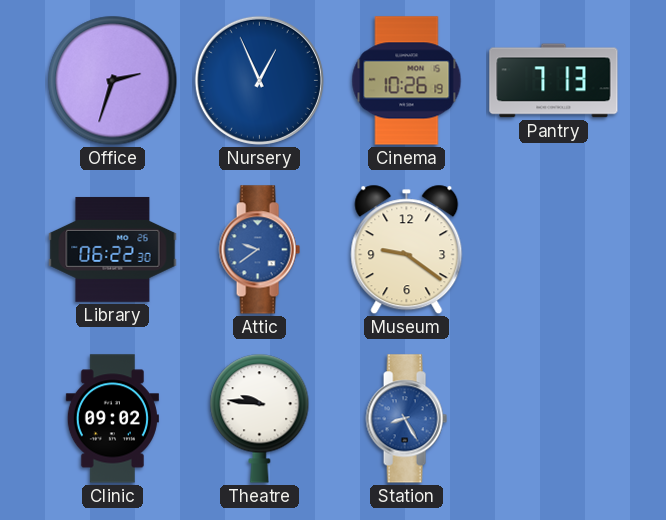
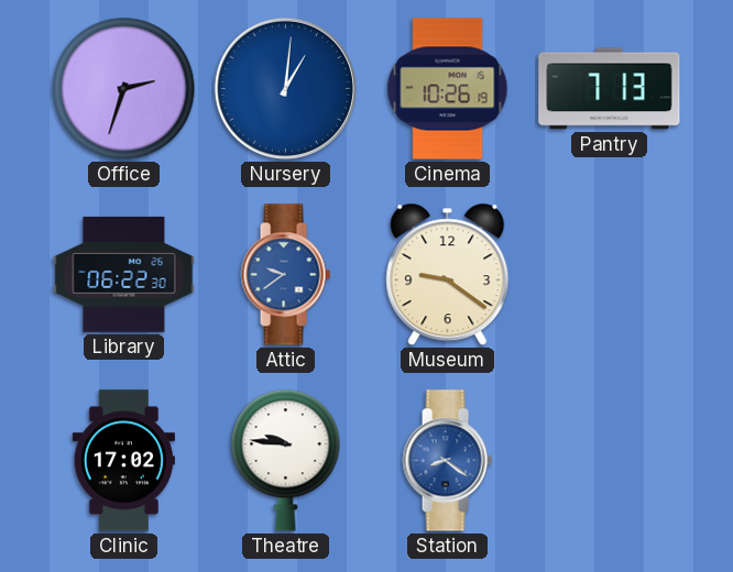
Nursery: 12:56 -> 1:01 (285, 88)
Clinic: 09:02 -> 17:02 (123, 461)
Station: 8:25 -> 8:21 (447, 461)
